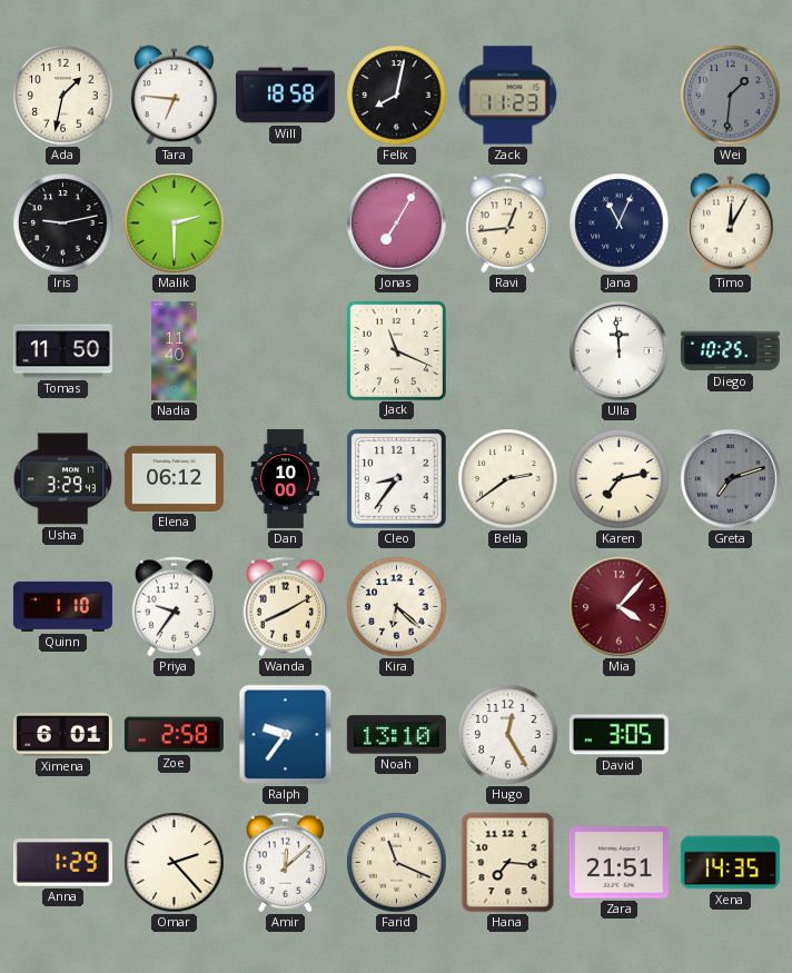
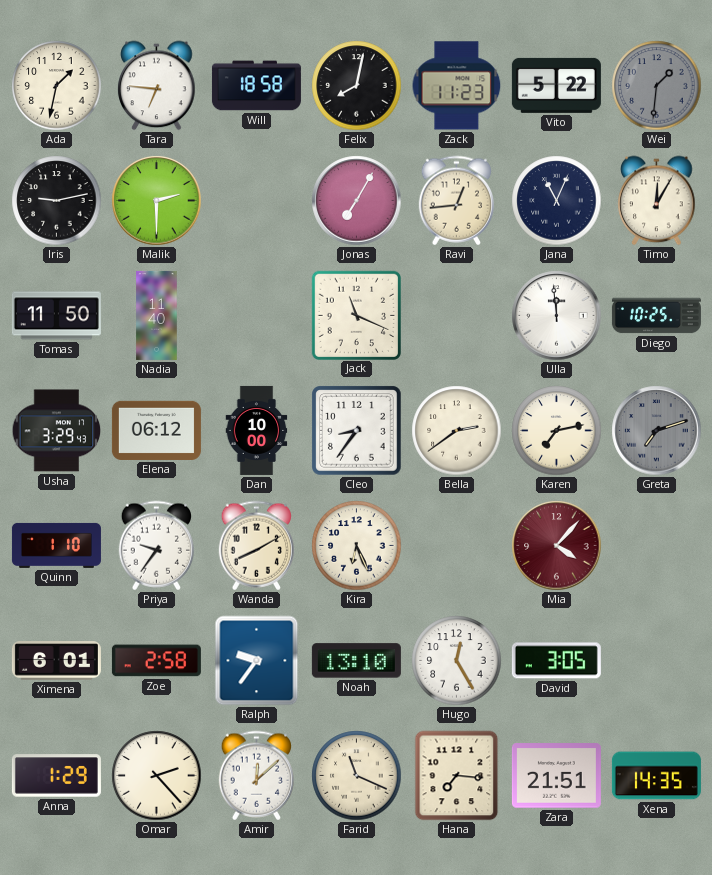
Vito: none -> 5:22 (556, 85)
Kira: 6:22 -> 6:26 (357, 546)
